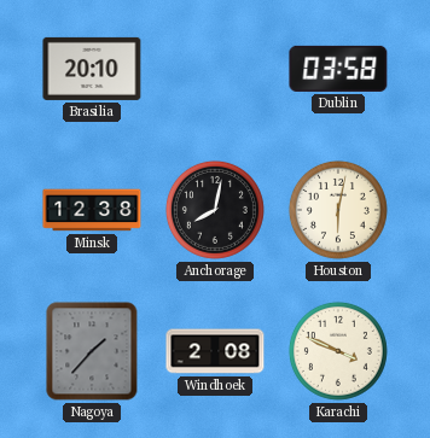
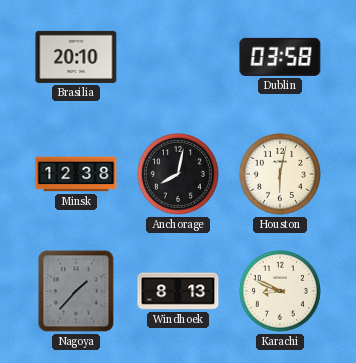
Windhoek: 2:08 -> 8:13 (178, 291)
Karachi: 3:49 -> 8:49 (280, 291)
